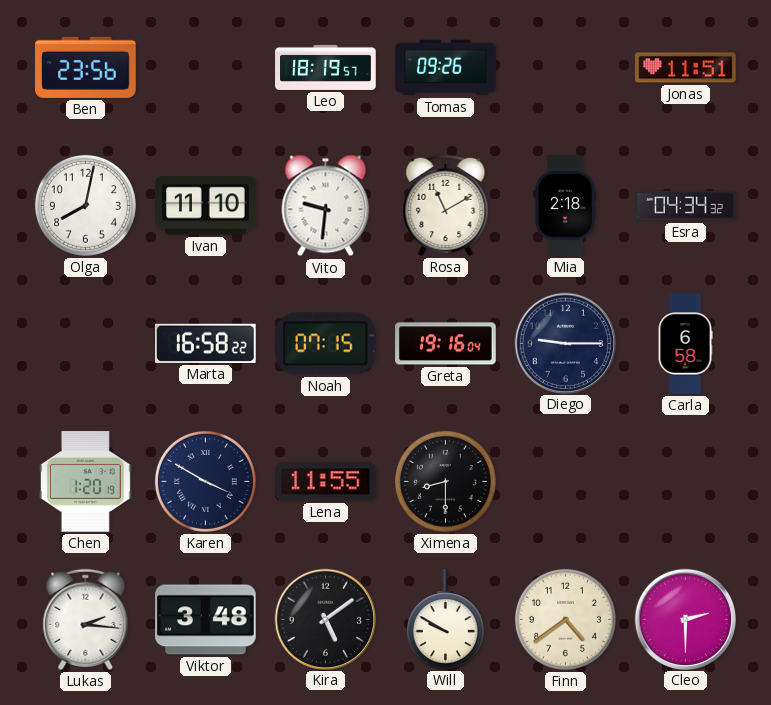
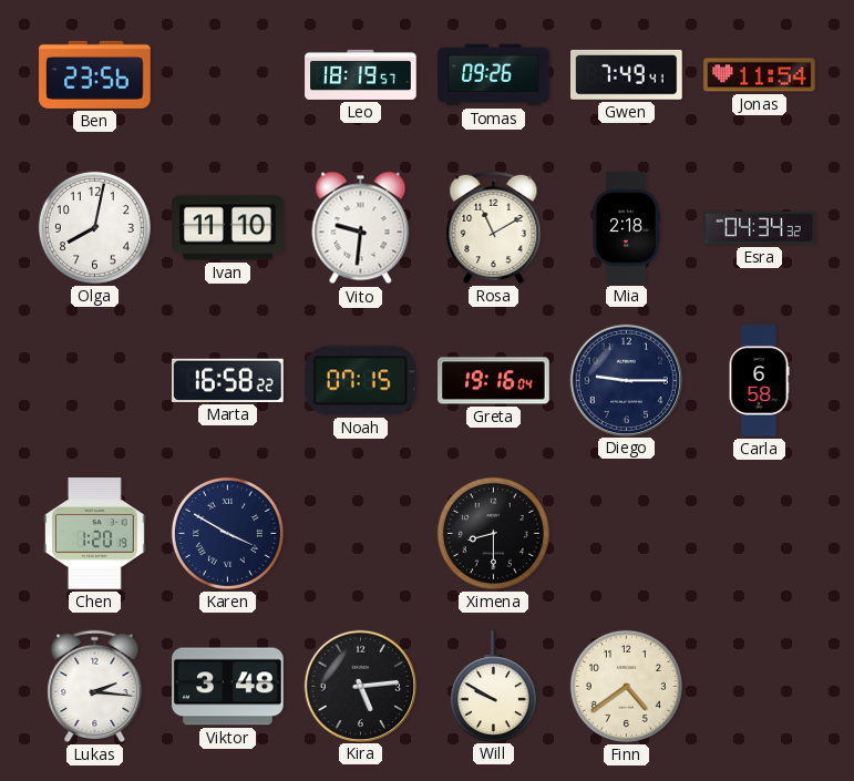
Gwen: none -> 7:49 (627, 74)
Jonas: 11:51 -> 11:54 (760, 75)
Lena: 11:55 -> none (326, 482)
Kira: 5:09 -> 5:14 (360, 686)
Cleo: 2:30 -> none (685, 619)
